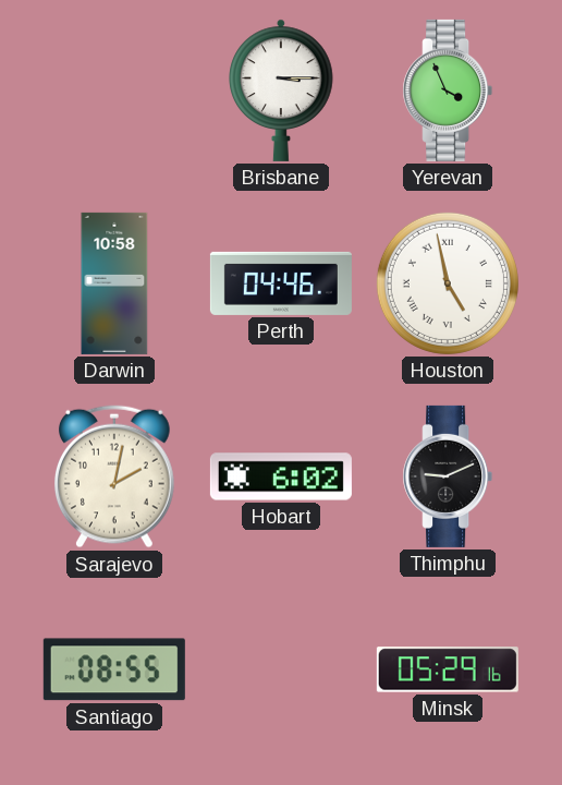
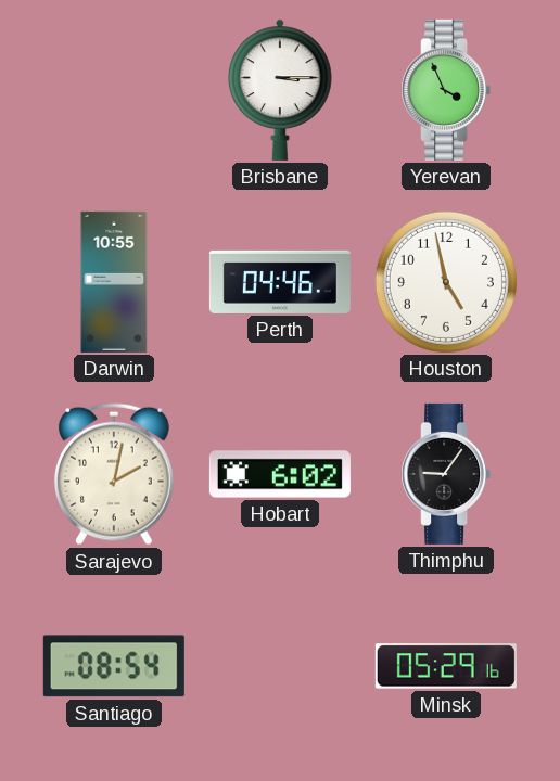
Darwin: 10:58 -> 10:55 (114, 282)
Houston numerals: Roman -> Arabic (446, 282)
Thimphu: 9:11 -> 9:06 (446, 474)
Santiago: 08:55 -> 08:54 (114, 666)
